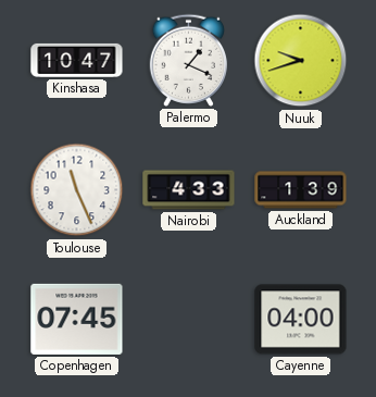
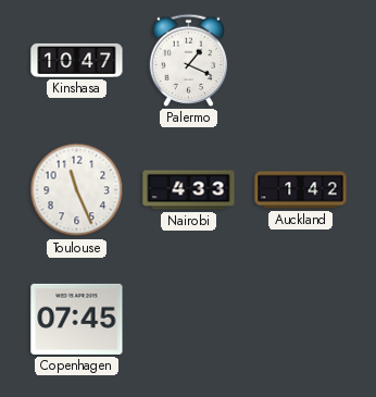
Nuuk: 9:42 -> none (301, 61)
Auckland: 1:39 -> 1:42 (301, 190)
Cayenne: 04:00 -> none (301, 320)
